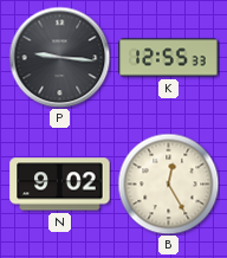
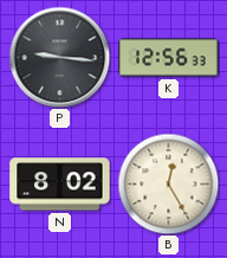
K: 12:55 -> 12:56 (169, 58)
N: 9:02 -> 8:02 (60, 185)
